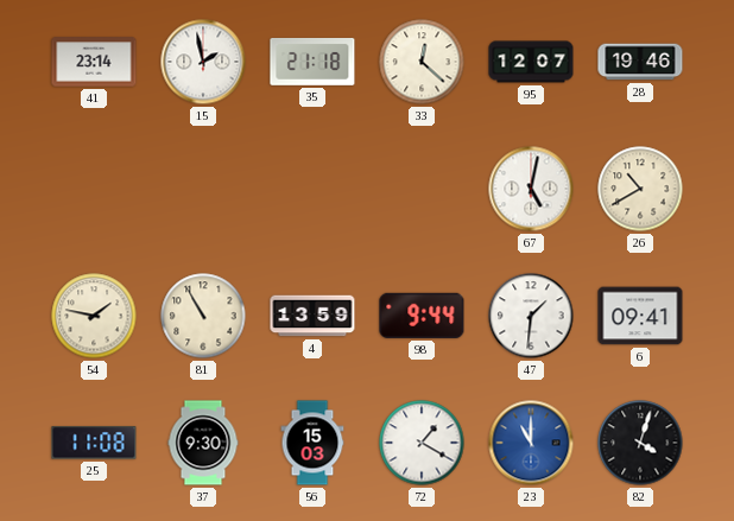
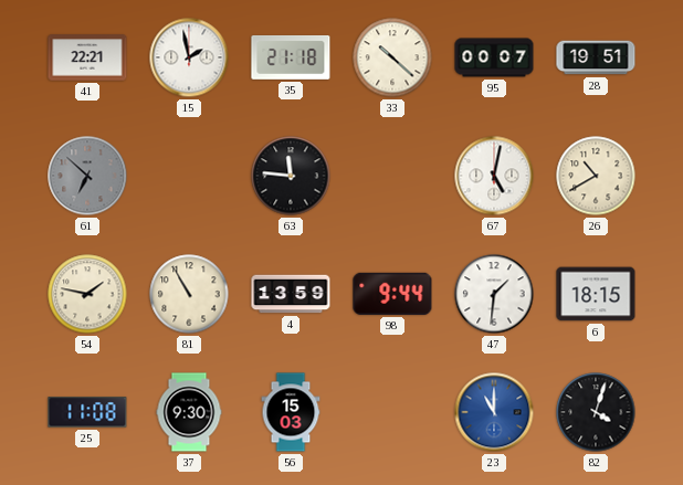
41: 23:14 -> 22:21 (87, 57)
33: 12:22 -> 10:22 (392, 57)
95: 12:07 -> 00:07 (494, 57)
28: 19:46 -> 19:51 (596, 57)
61: none -> 6:52 (87, 176)
63: none -> 11:46 (291, 176)
6: 09:41 -> 18:15 (596, 294)
72: 1:20 -> none (422, 443)
